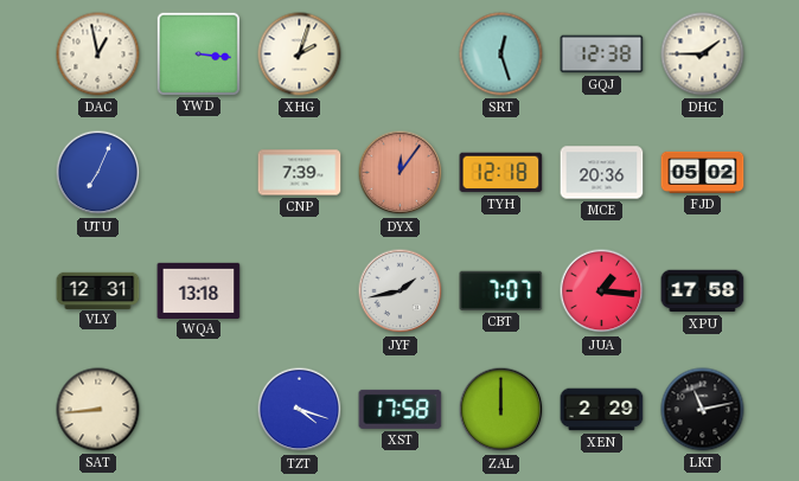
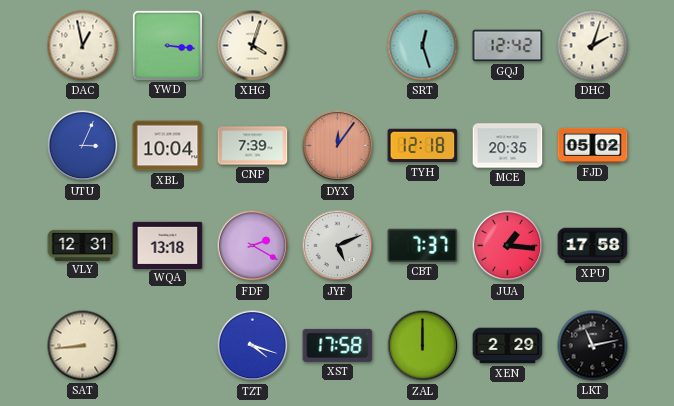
XHG: 2:03 -> 4:03 (253, 46)
GQJ: 12:38 -> 12:42 (508, 46)
DHC: 1:45 -> 2:03 (593, 46)
UTU: 7:04 -> 3:04 (83, 146)
XBL: none -> 10:04 (168, 146)
MCE: 20:36 -> 20:35 (508, 146)
FDF: none -> 2:20 (253, 246)
JYF: 1:43 -> 5:11 (338, 246)
CBT: 7:07 -> 7:37 (423, 245)
